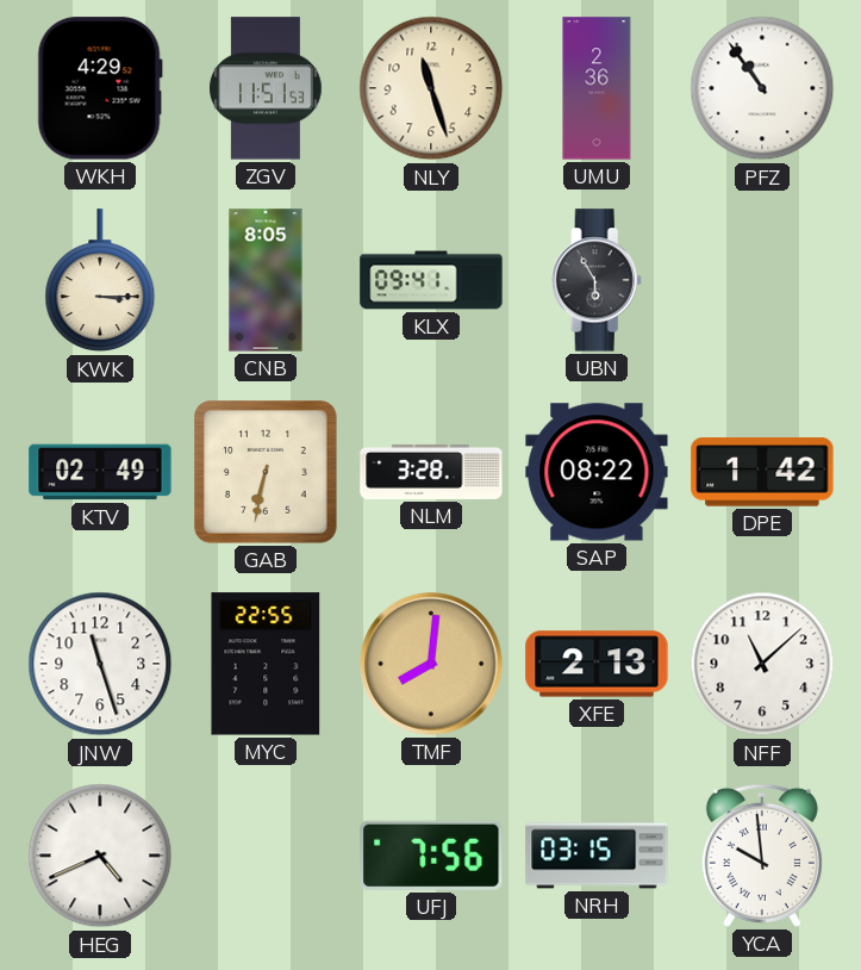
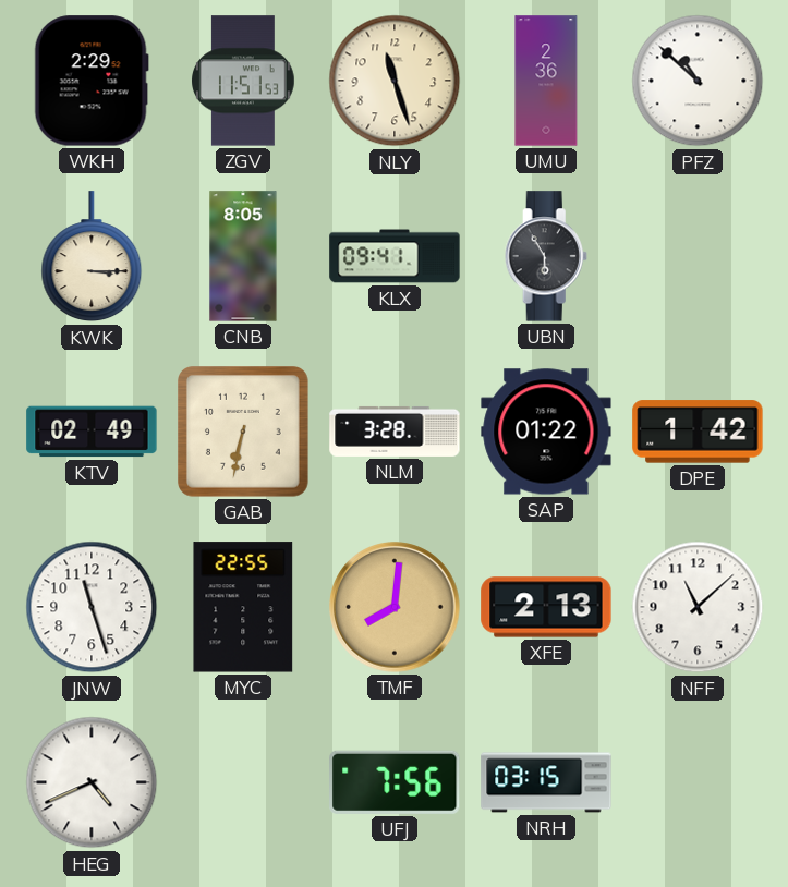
WKH: 4:29 -> 2:29 (92, 81)
PFZ: 10:54 -> 10:52 (698, 81)
SAP: 08:22 -> 01:22 (546, 432)
YCA: 9:59 -> none (762, 856)
